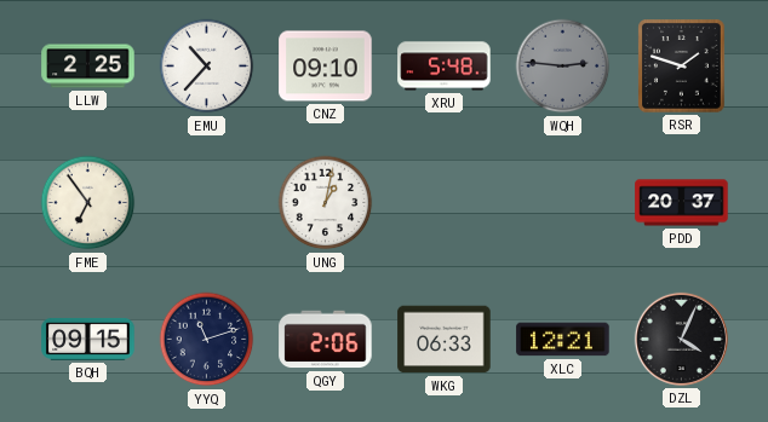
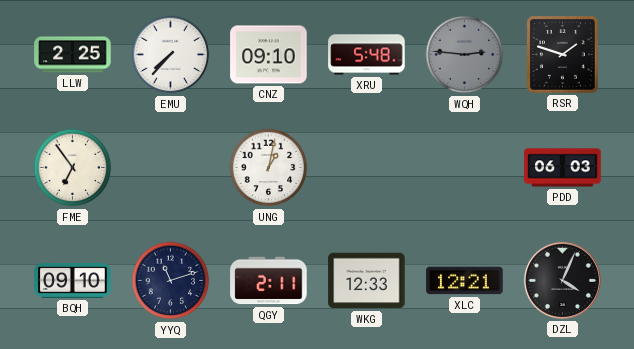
EMU: 10:37 -> 7:37 (171, 55)
PDD: 20:37 -> 06:03 (563, 168)
BQH: 09:15 -> 09:10 (73, 280)
QGY: 2:06 -> 2:11 (269, 281)
WKG: 06:33 -> 12:33 (367, 281)
